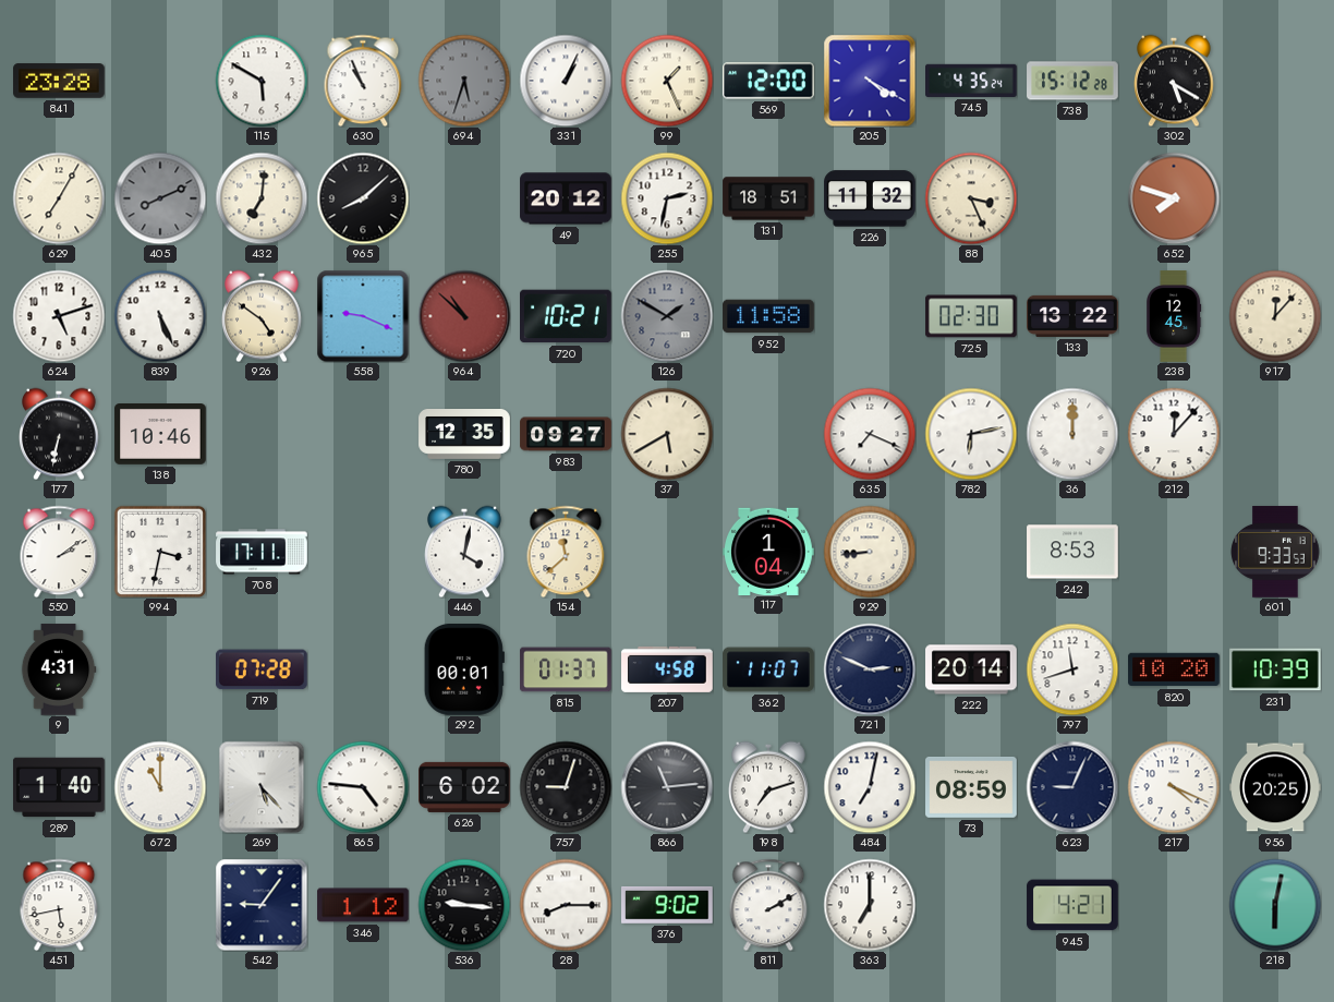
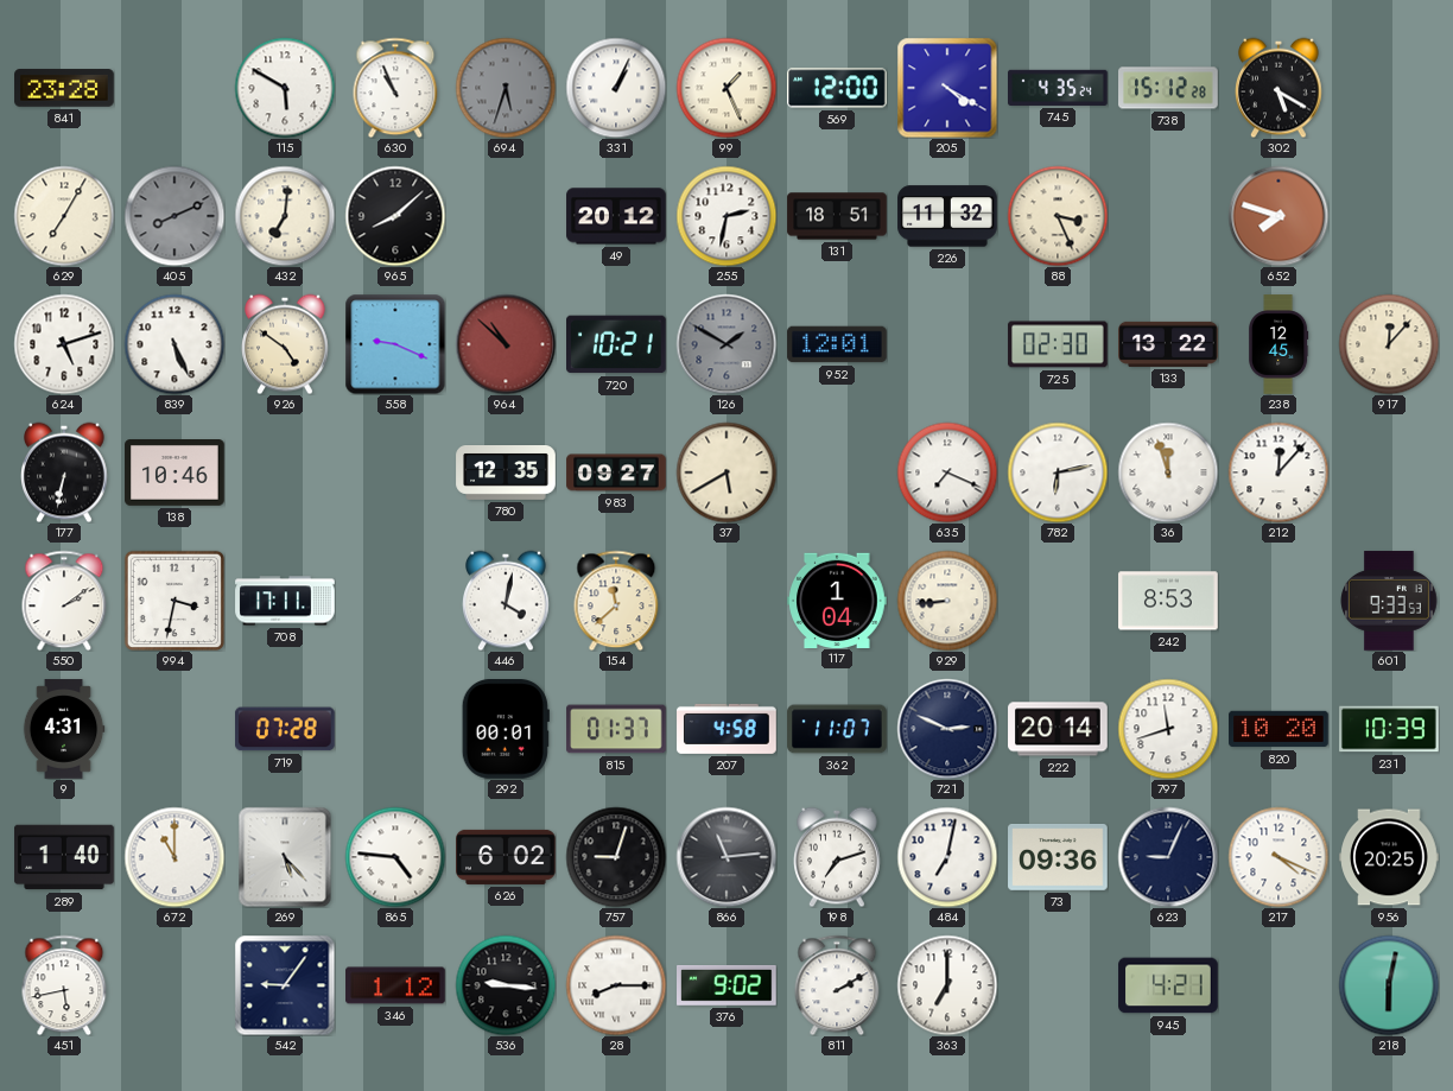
952: 11:58 -> 12:01 (837, 344)
36: 12:00 -> 11:57 (1168, 472)
73: 08:59 -> 09:36 (1058, 857)
